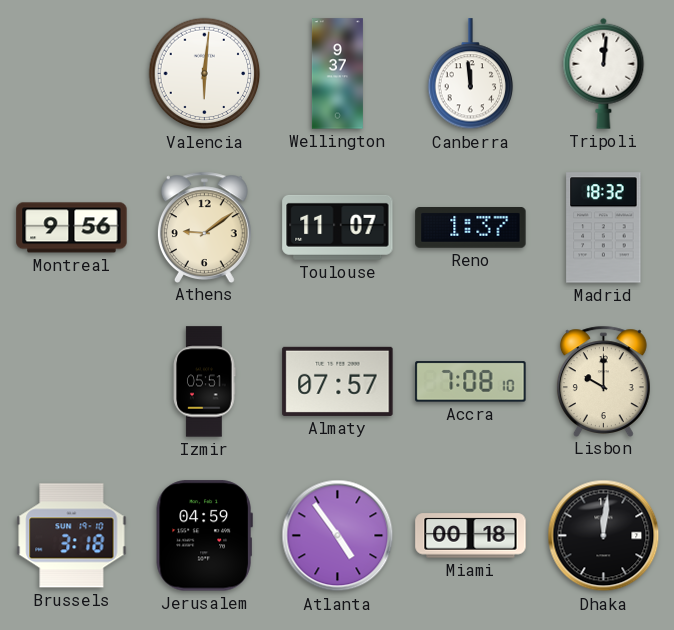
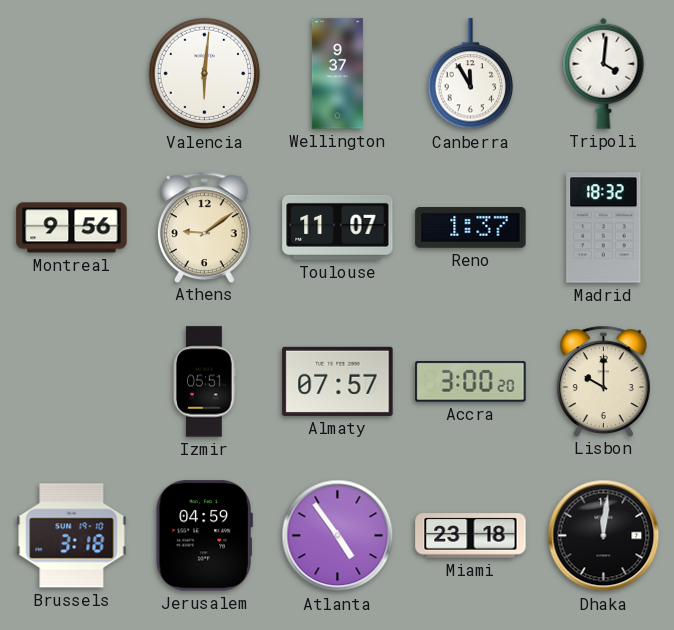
Canberra: 11:59 -> 11:55 (471, 74)
Tripoli: 12:01 -> 4:01 (604, 73)
Accra: 7:08 -> 3:00 (471, 382)
Miami: 00:18 -> 23:18 (471, 536)
